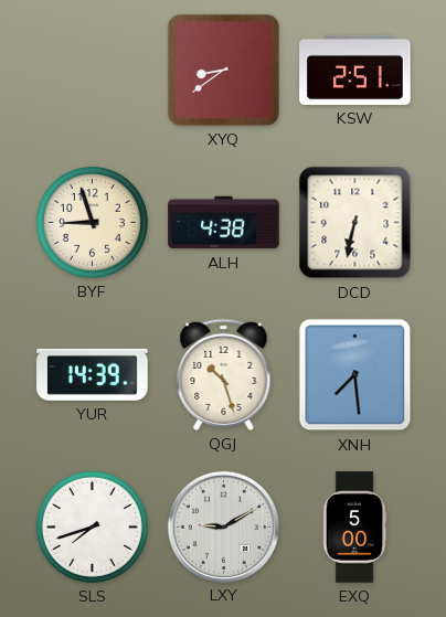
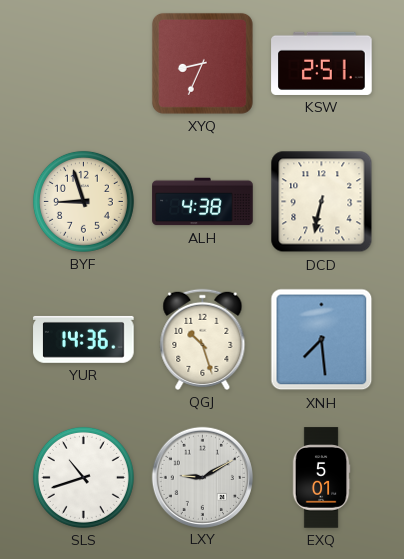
XYQ: 8:39 -> 8:34 (202, 63)
YUR: 14:39 -> 14:36 (84, 339)
SLS: 7:42 -> 10:42 (83, 477)
EXQ: 5:00 -> 5:01 (321, 478)
